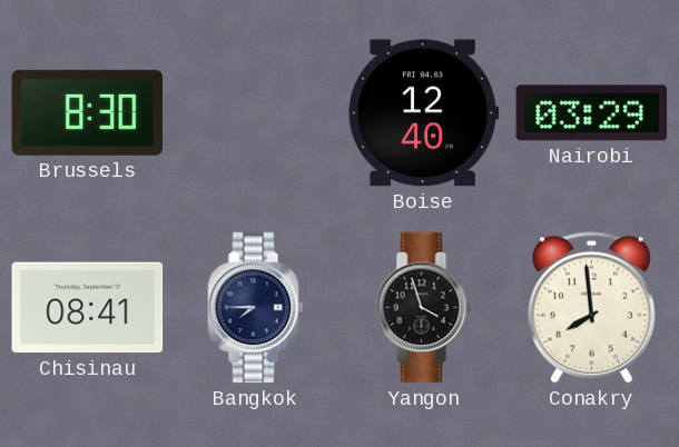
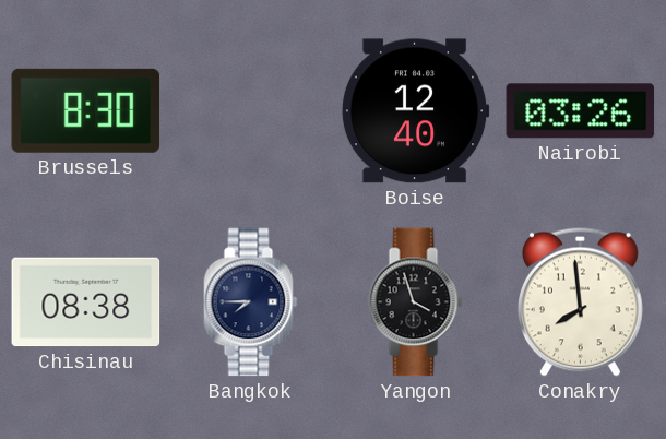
Nairobi: 03:29 -> 03:26 (581, 111)
Chisinau: 08:41 -> 08:38 (86, 302)
